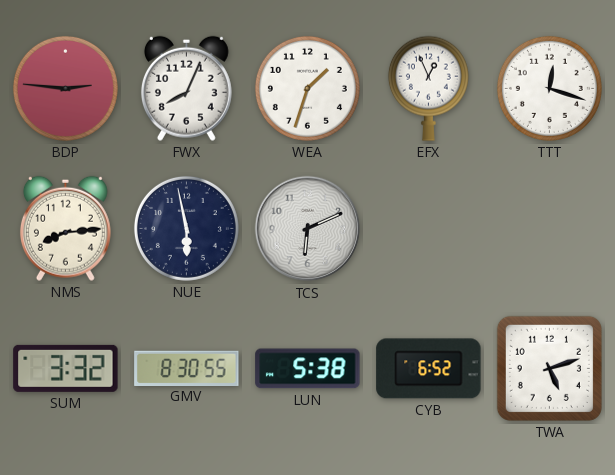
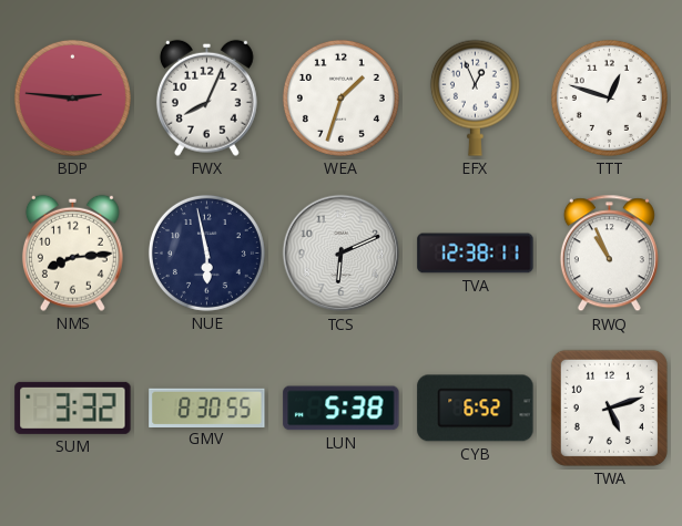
TTT: 12:18 -> 12:48 (609, 97)
TVA: none -> 12:38 (476, 254)
RWQ: none -> 10:56 (609, 254)
